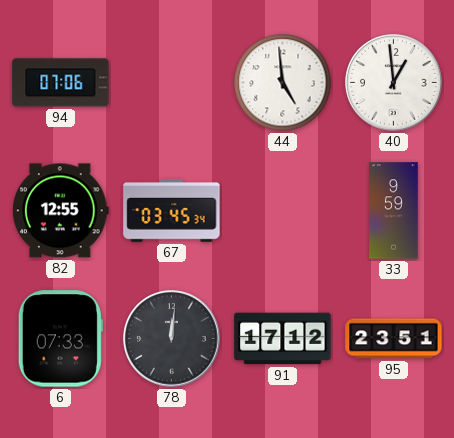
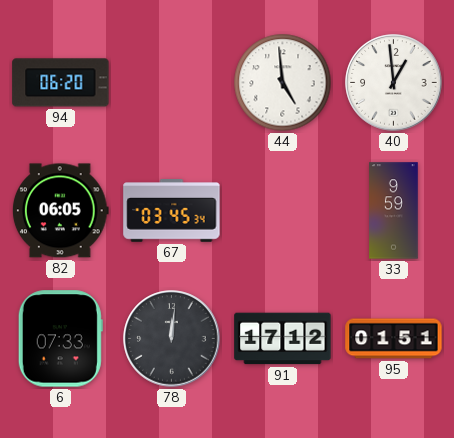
94: 07:06 -> 06:20 (61, 83)
82: 12:55 -> 06:05 (60, 211)
95: 23:51 -> 01:51 (394, 339)
